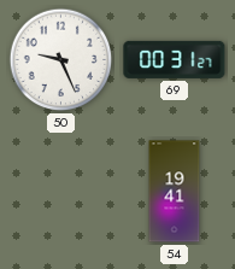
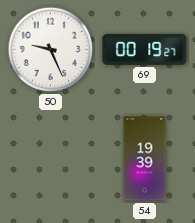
69: 00:31 -> 00:19 (145, 49)
54: 19:41 -> 19:39 (145, 159)
